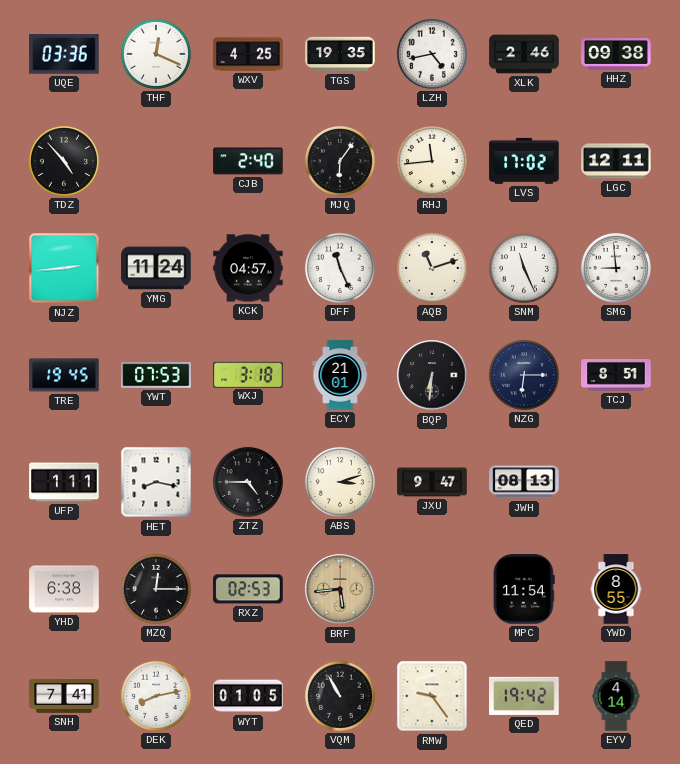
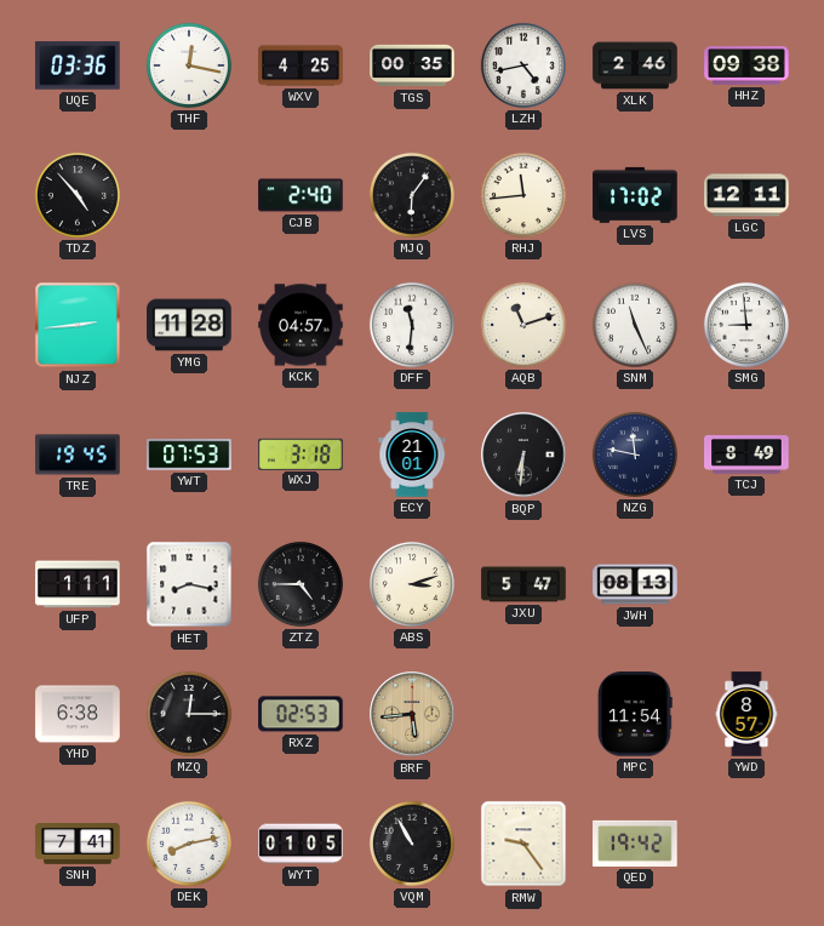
THF: 12:19 -> 12:17 (189, 65)
TGS: 19:35 -> 00:35 (412, 65)
YMG: 11:24 -> 11:28 (189, 325)
DFF: 11:26 -> 11:31 (412, 325)
NZG: 6:15 -> 11:47 (635, 455)
TCJ: 8:51 -> 8:49 (746, 456)
JXU: 9:47 -> 5:47 (523, 584)
YWD: 8:55 -> 8:57 (746, 714)
EYV: 4:14 -> none (616, 696)
